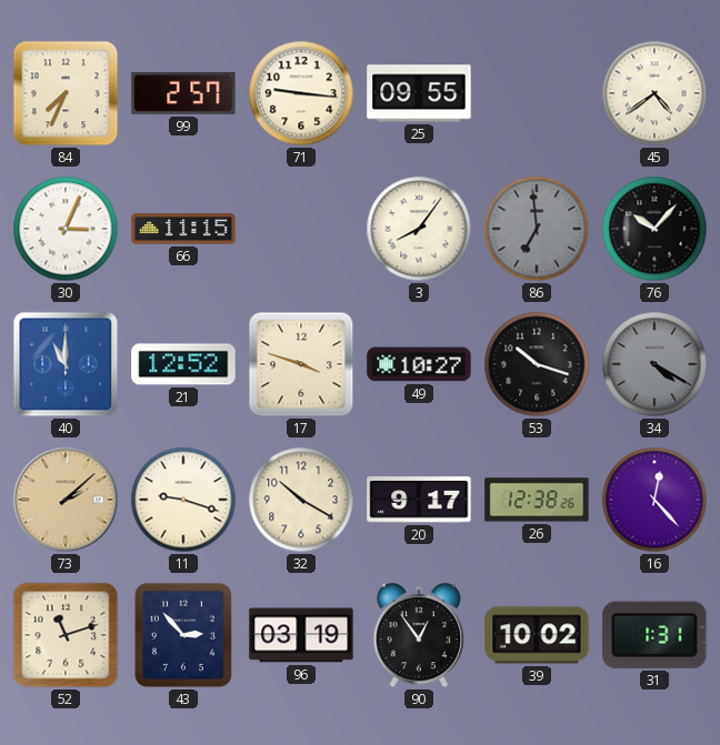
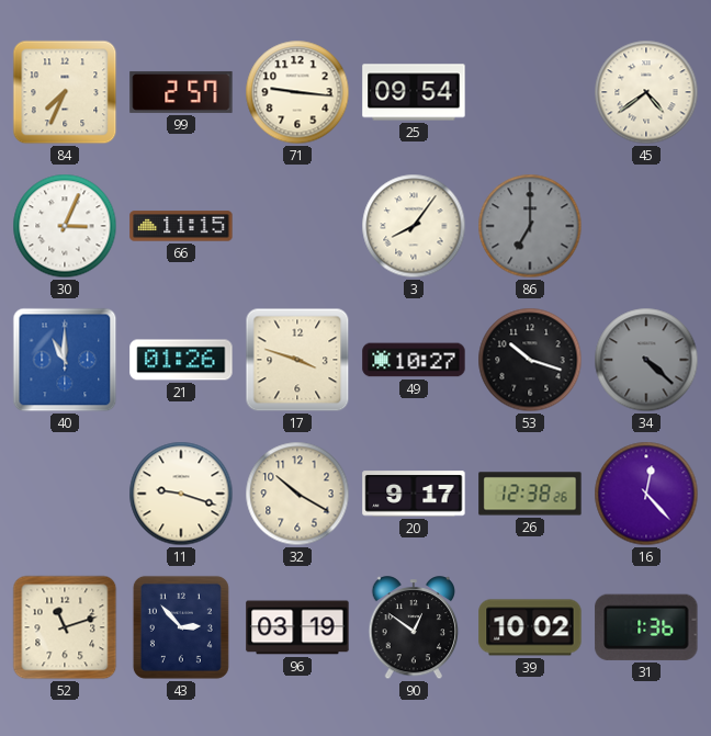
25: 09:55 -> 09:54 (414, 92)
86: 6:59 -> 7:00 (530, 226)
76: 10:07 -> none (654, 229)
21: 12:52 -> 01:26 (181, 360)
34: 4:20 -> 4:22 (646, 360)
73: 2:08 -> none (66, 500)
90: 12:54 -> 12:51 (414, 629)
31: 1:31 -> 1:36 (646, 627)
